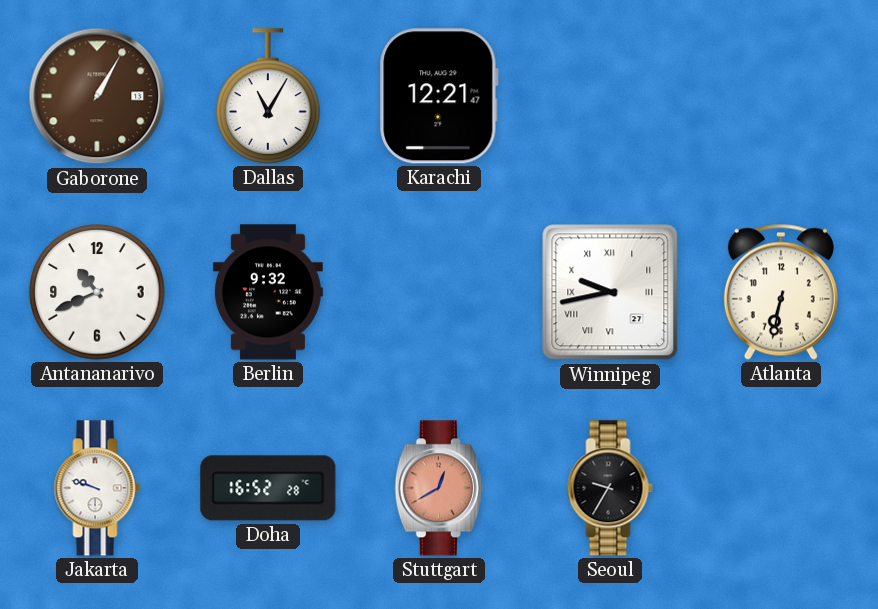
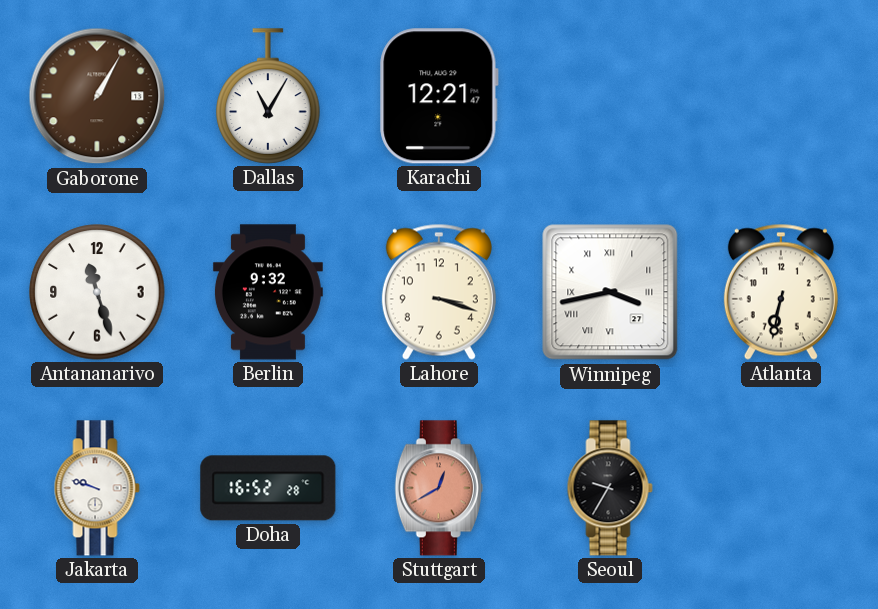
Antananarivo: 10:41 -> 11:27 (97, 292)
Lahore: none -> 3:18 (439, 292)
Winnipeg: 9:43 -> 3:43 (610, 292)
